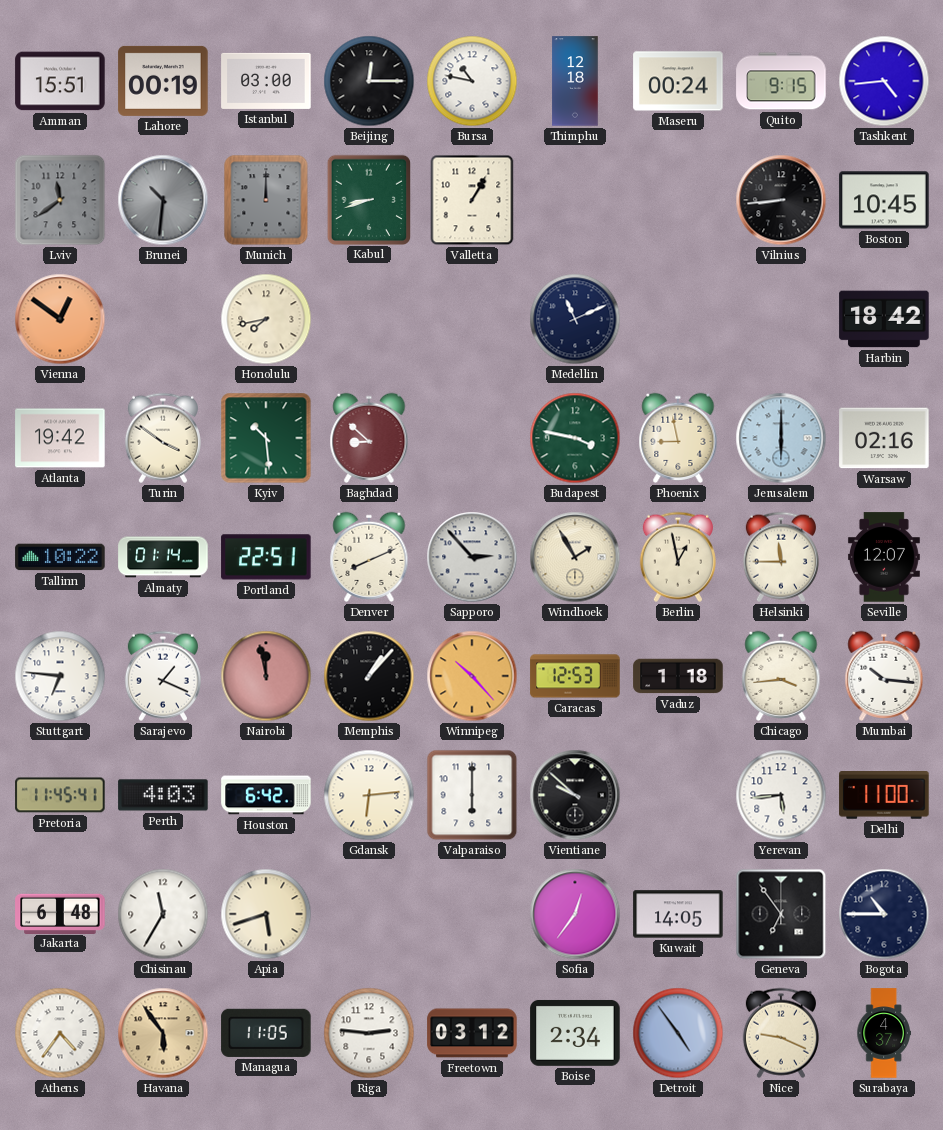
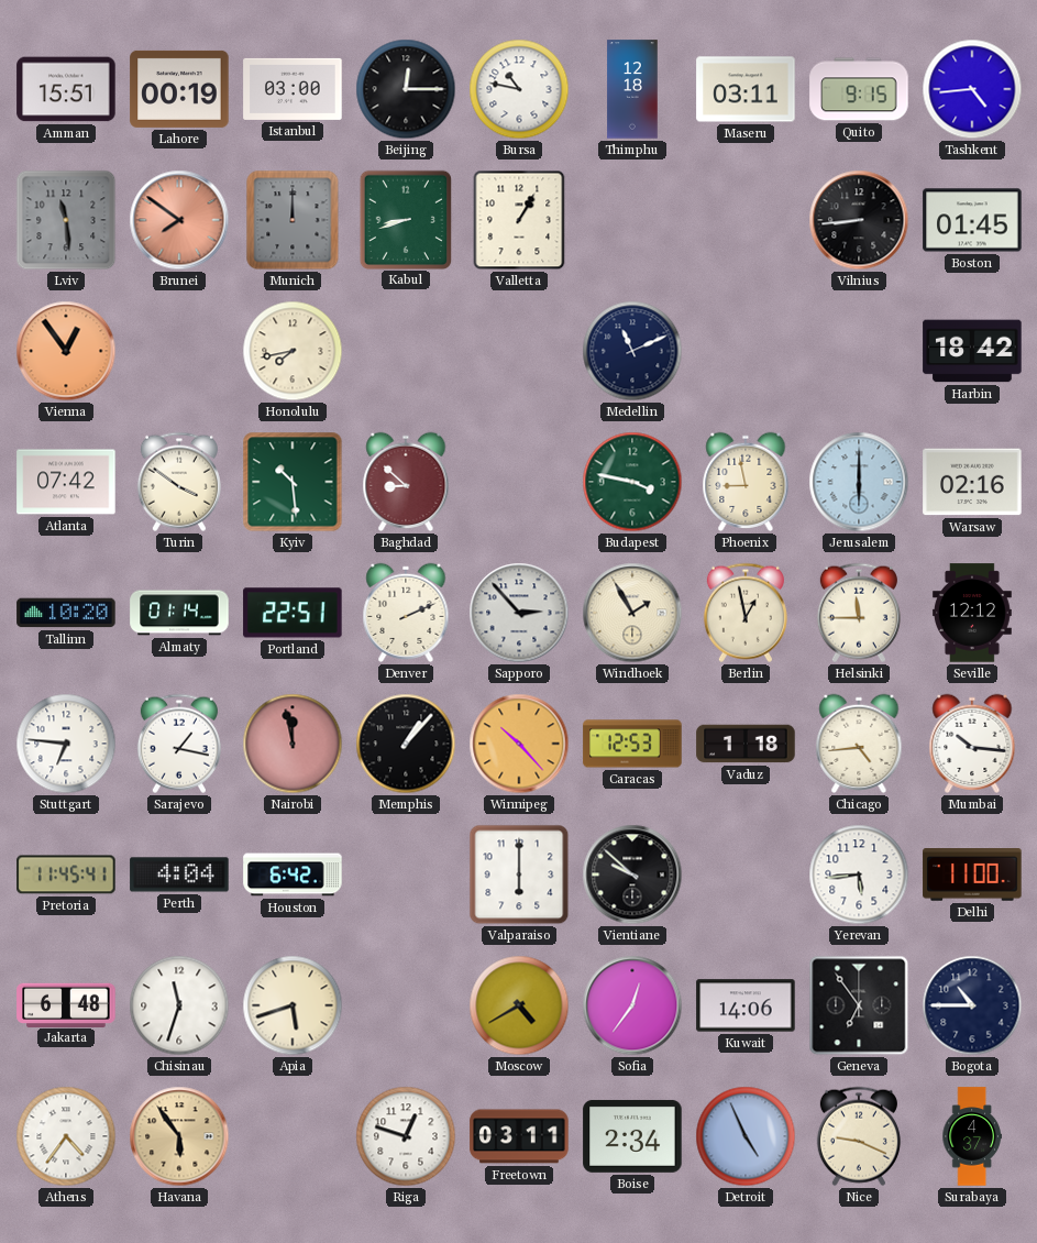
Maseru: 00:24 -> 03:11 (746, 89)
Lviv: 11:39 -> 11:29 (66, 220)
Brunei: 10:31 -> 7:51 (179, 220)
Brunei dial: grey -> salmon (179, 220)
Boston: 10:45 -> 01:45 (972, 220)
Vienna: 12:51 -> 12:54 (66, 351)
Atlanta: 19:42 -> 07:42 (66, 482)
Tallinn: 10:22 -> 10:20 (66, 613)
Denver: 8:11 -> 2:11 (406, 613)
Seville: 12:07 -> 12:12 (972, 613)
Sarajevo: 1:19 -> 1:17 (179, 744)
Chicago: 3:44 -> 4:44 (859, 744)
Perth: 4:03 -> 4:04 (179, 875)
Gdansk: 6:14 -> none (369, 795)
Chisinau: 11:35 -> 11:33 (179, 1005)
Moscow: none -> 4:40 (519, 1005)
Kuwait: 14:05 -> 14:06 (746, 1005)
Managua: 11:05 -> none (266, 1033)
Riga: 2:46 -> 12:48 (406, 1136)
Freetown: 03:12 -> 03:11 (519, 1136)
Detroit: 4:54 -> 4:56 (746, 1136)
